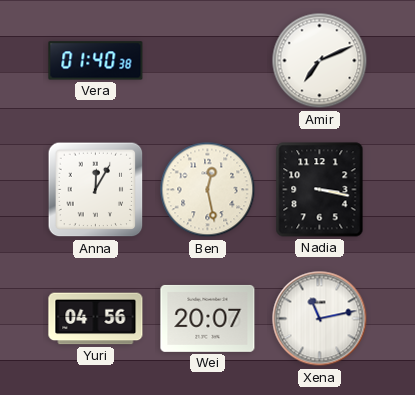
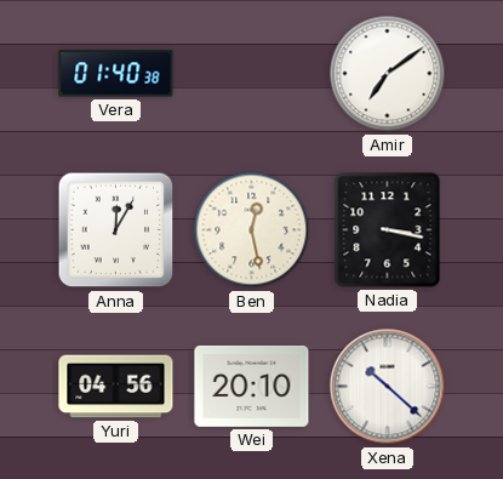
Amir: 7:11 -> 7:09 (388, 74)
Wei: 20:07 -> 20:10 (252, 386)
Xena: 11:13 -> 10:22 (388, 387)
